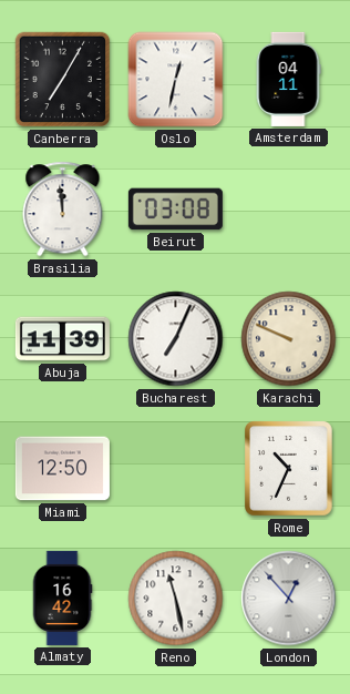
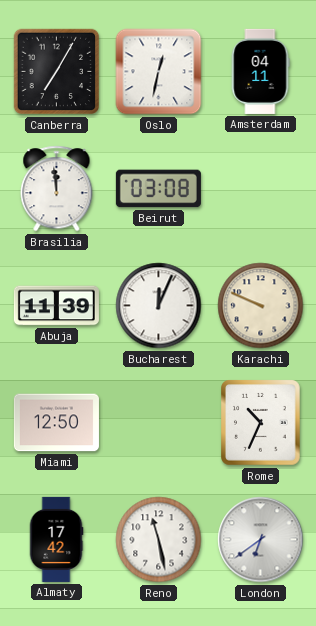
Bucharest: 7:04 -> 12:04 (159, 306)
Almaty: 16:42 -> 17:42 (56, 539)
London: 12:53 -> 6:39 (261, 540)
